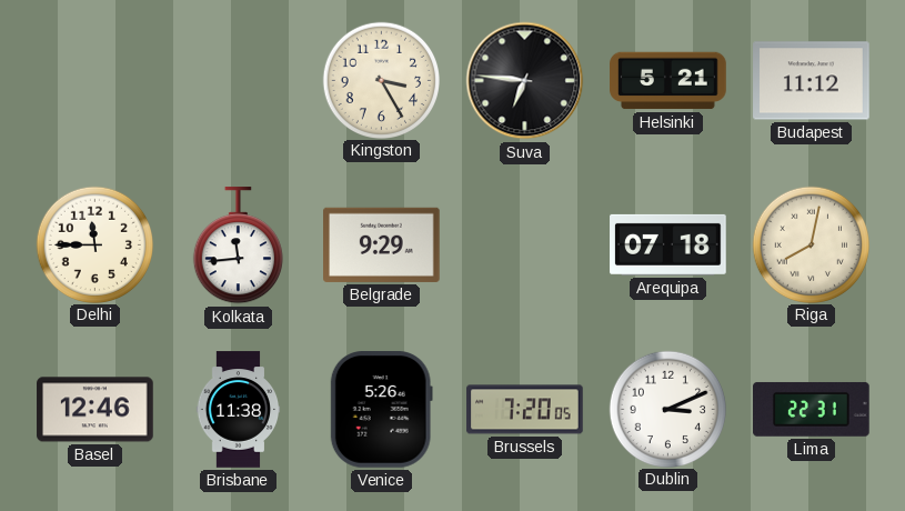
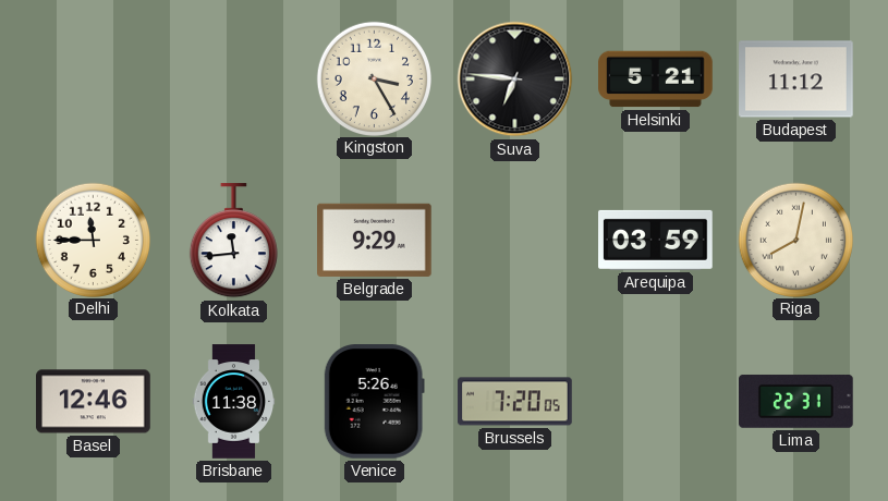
Arequipa: 07:18 -> 03:59 (656, 240)
Dublin: 3:11 -> none (667, 409)
